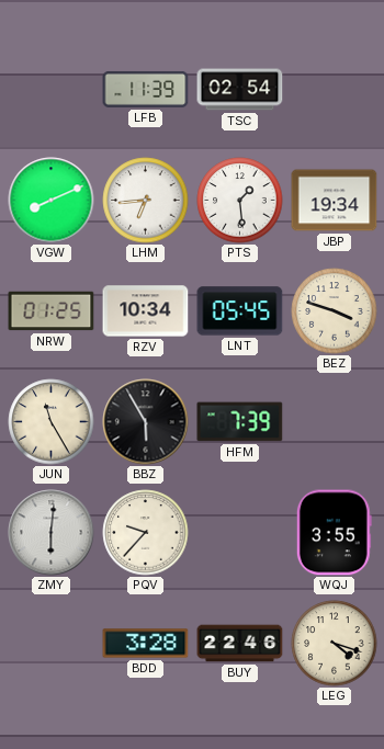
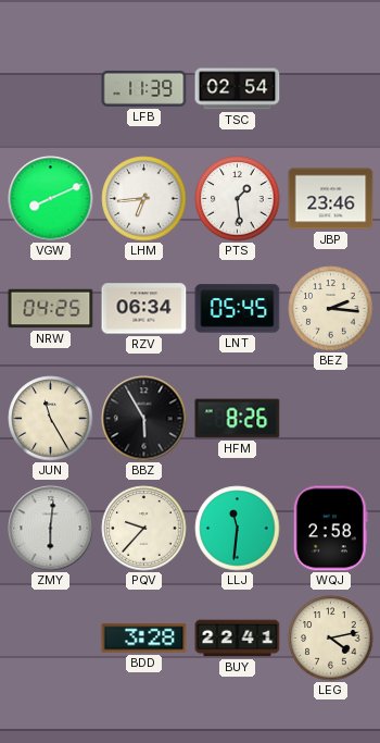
JBP: 19:34 -> 23:46 (331, 199)
NRW: 01:25 -> 04:25 (51, 309)
RZV: 10:34 -> 06:34 (144, 309)
BEZ: 3:48 -> 2:16 (331, 309)
HFM: 7:39 -> 8:26 (238, 419)
LLJ: none -> 11:31 (238, 529)
WQJ: 3:55 -> 2:58 (330, 529)
BUY: 22:46 -> 22:41 (238, 639)
LEG: 4:18 -> 4:13 (331, 639)
